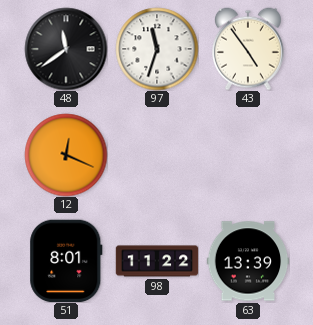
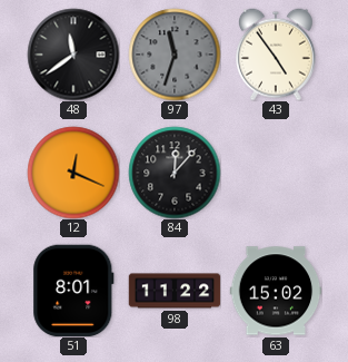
97 dial: white -> grey (175, 55)
84: none -> 12:07 (175, 173)
63: 13:39 -> 15:02 (276, 291)
